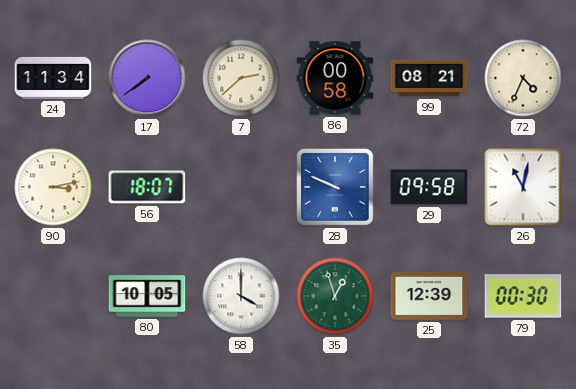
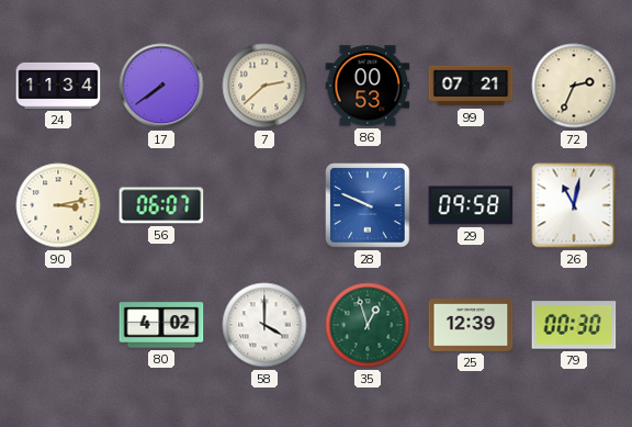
86: 00:58 -> 00:53 (368, 86)
99: 08:21 -> 07:21 (471, 86)
72: 4:34 -> 2:34 (574, 86)
56: 18:07 -> 06:07 (161, 205)
80: 10:05 -> 4:02 (161, 325)
